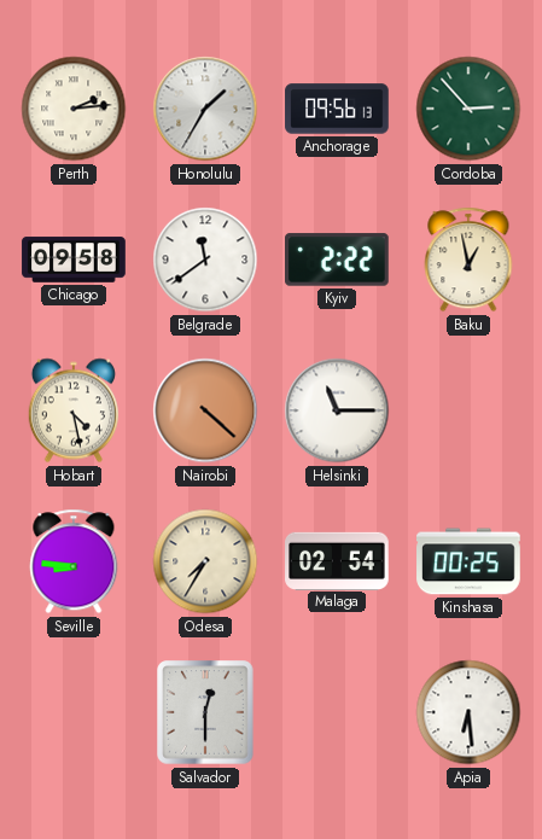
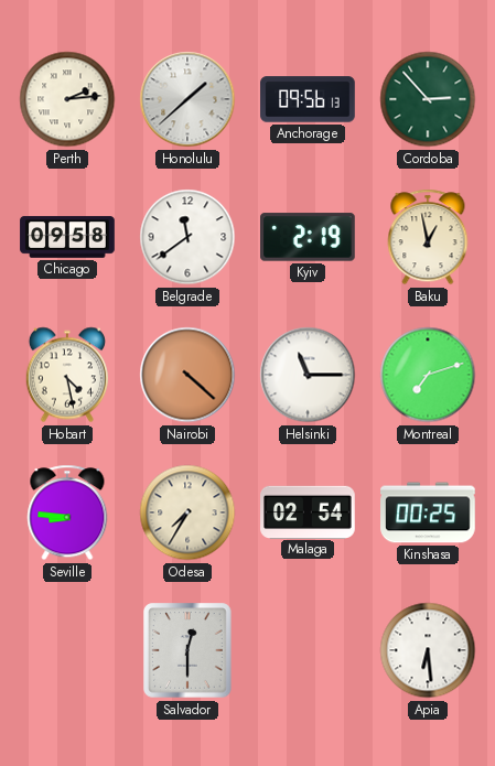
Honolulu: 1:35 -> 1:38 (187, 99)
Kyiv: 2:22 -> 2:19 (309, 237)
Montreal: none -> 7:12 (428, 375)
